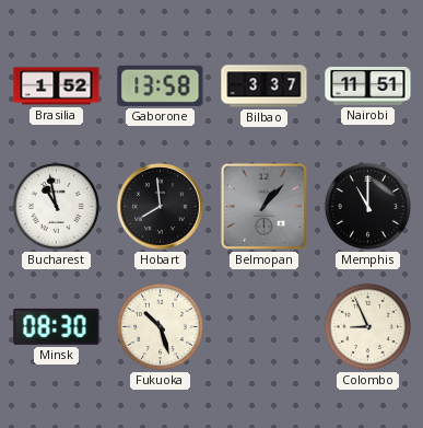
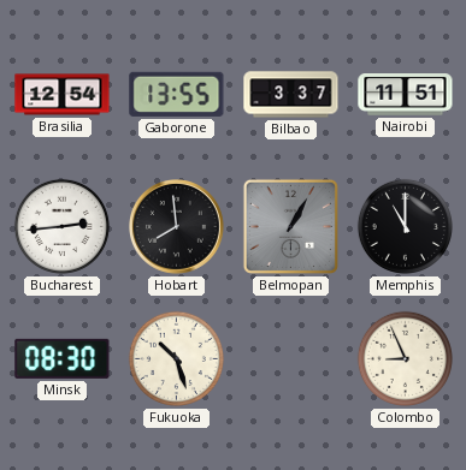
Brasilia: 1:52 -> 12:54 (63, 95)
Gaborone: 13:58 -> 13:55 (177, 94)
Bucharest: 10:58 -> 2:44 (61, 226)
Belmopan: 1:07 -> 1:05 (290, 226)
